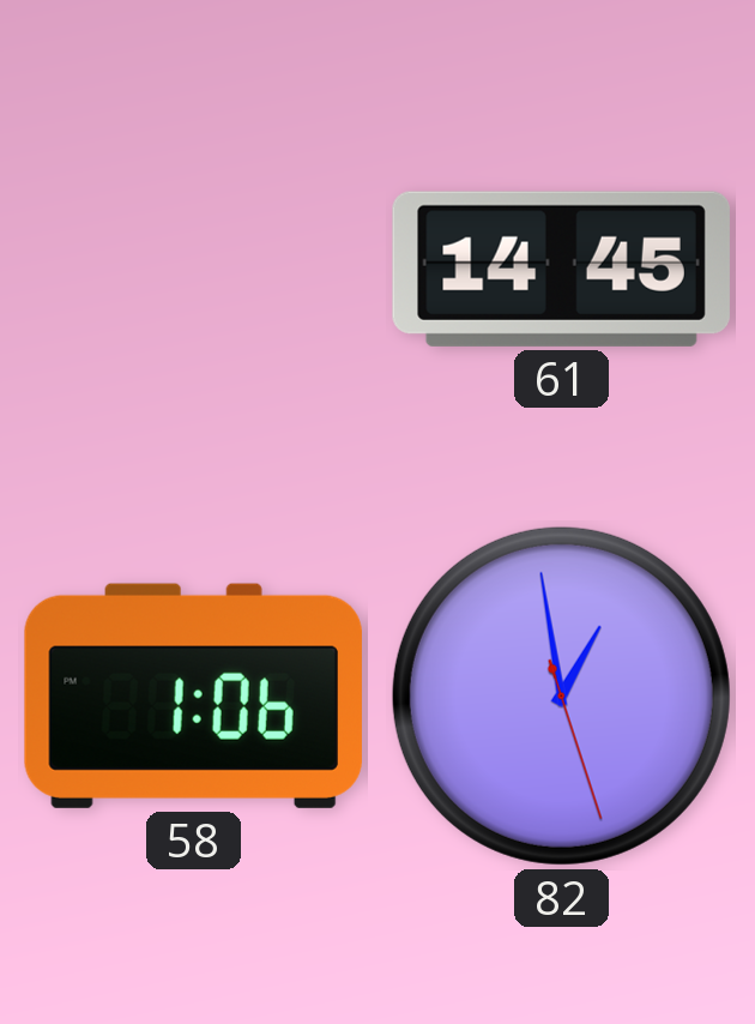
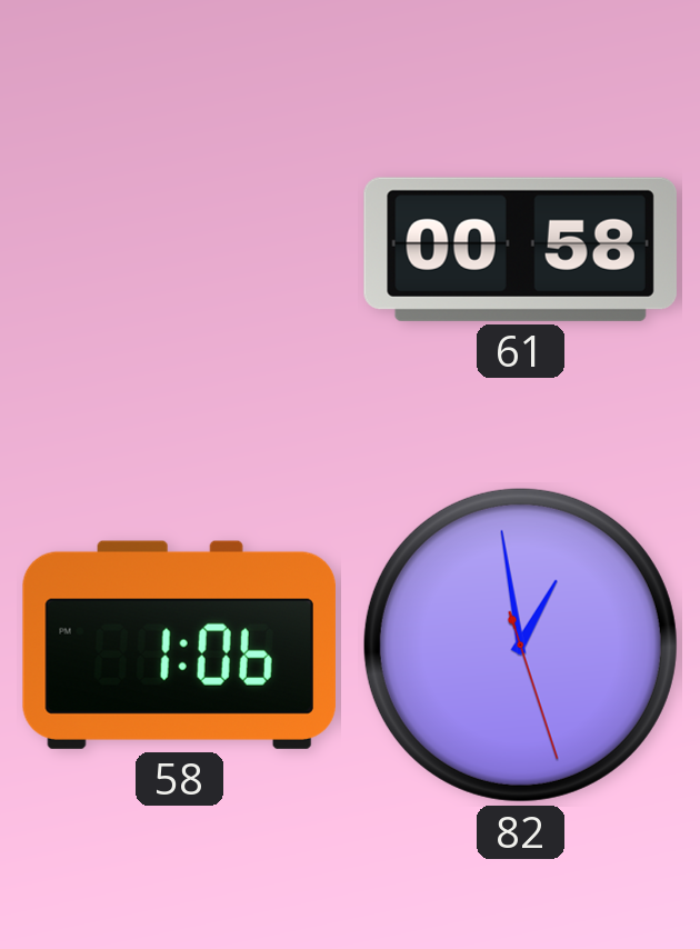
61: 14:45 -> 00:58 (520, 249)
